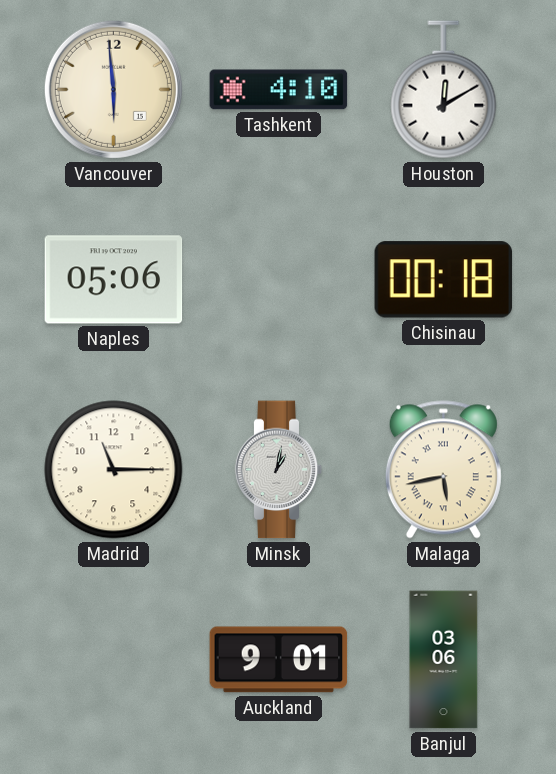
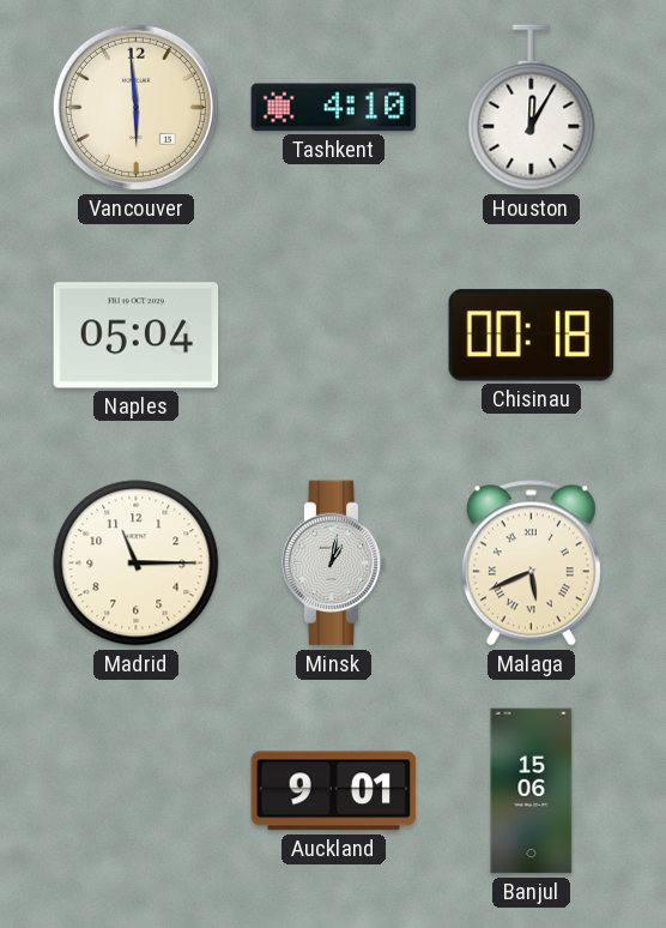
Houston: 12:10 -> 12:05 (532, 108)
Naples: 05:06 -> 05:04 (137, 336)
Malaga: 5:43 -> 5:41 (531, 564)
Banjul: 03:06 -> 15:06 (532, 791)
